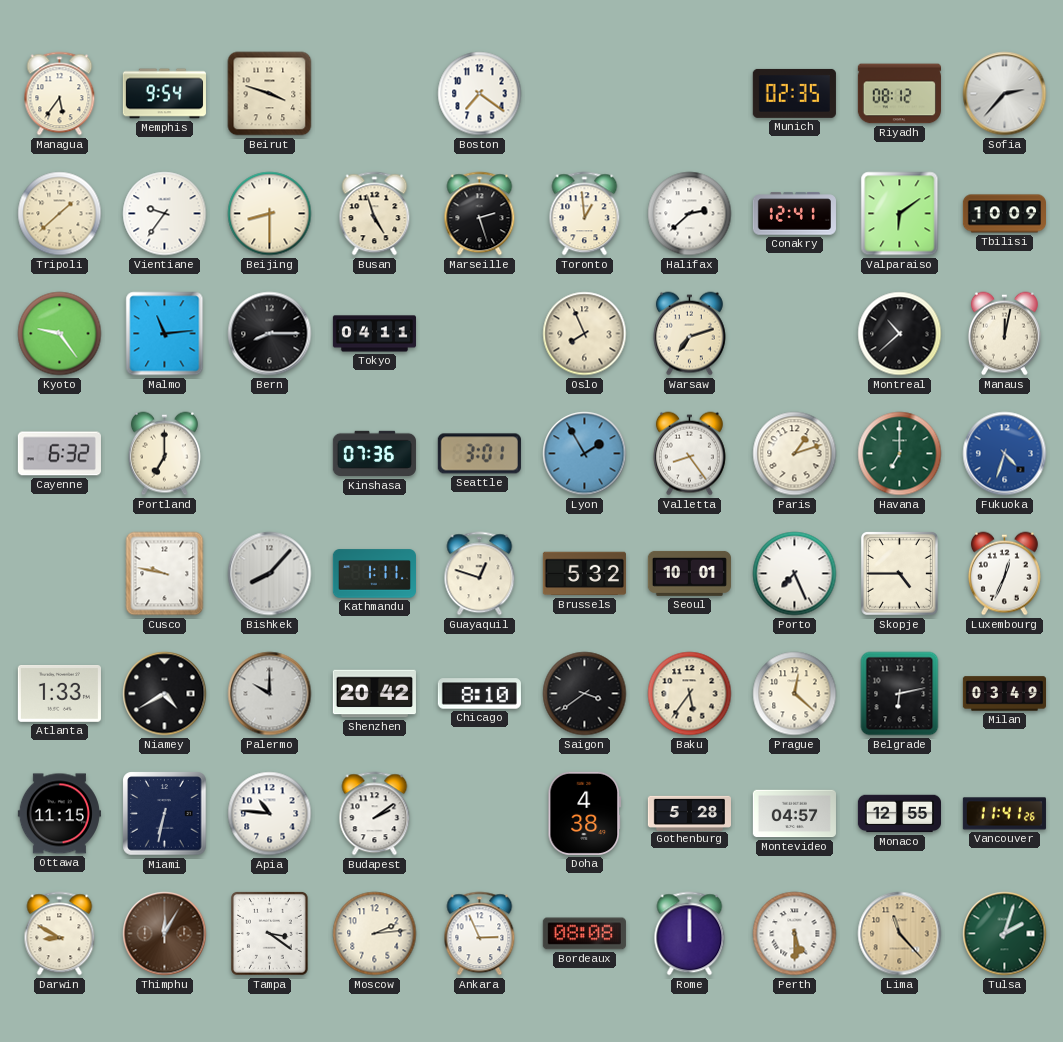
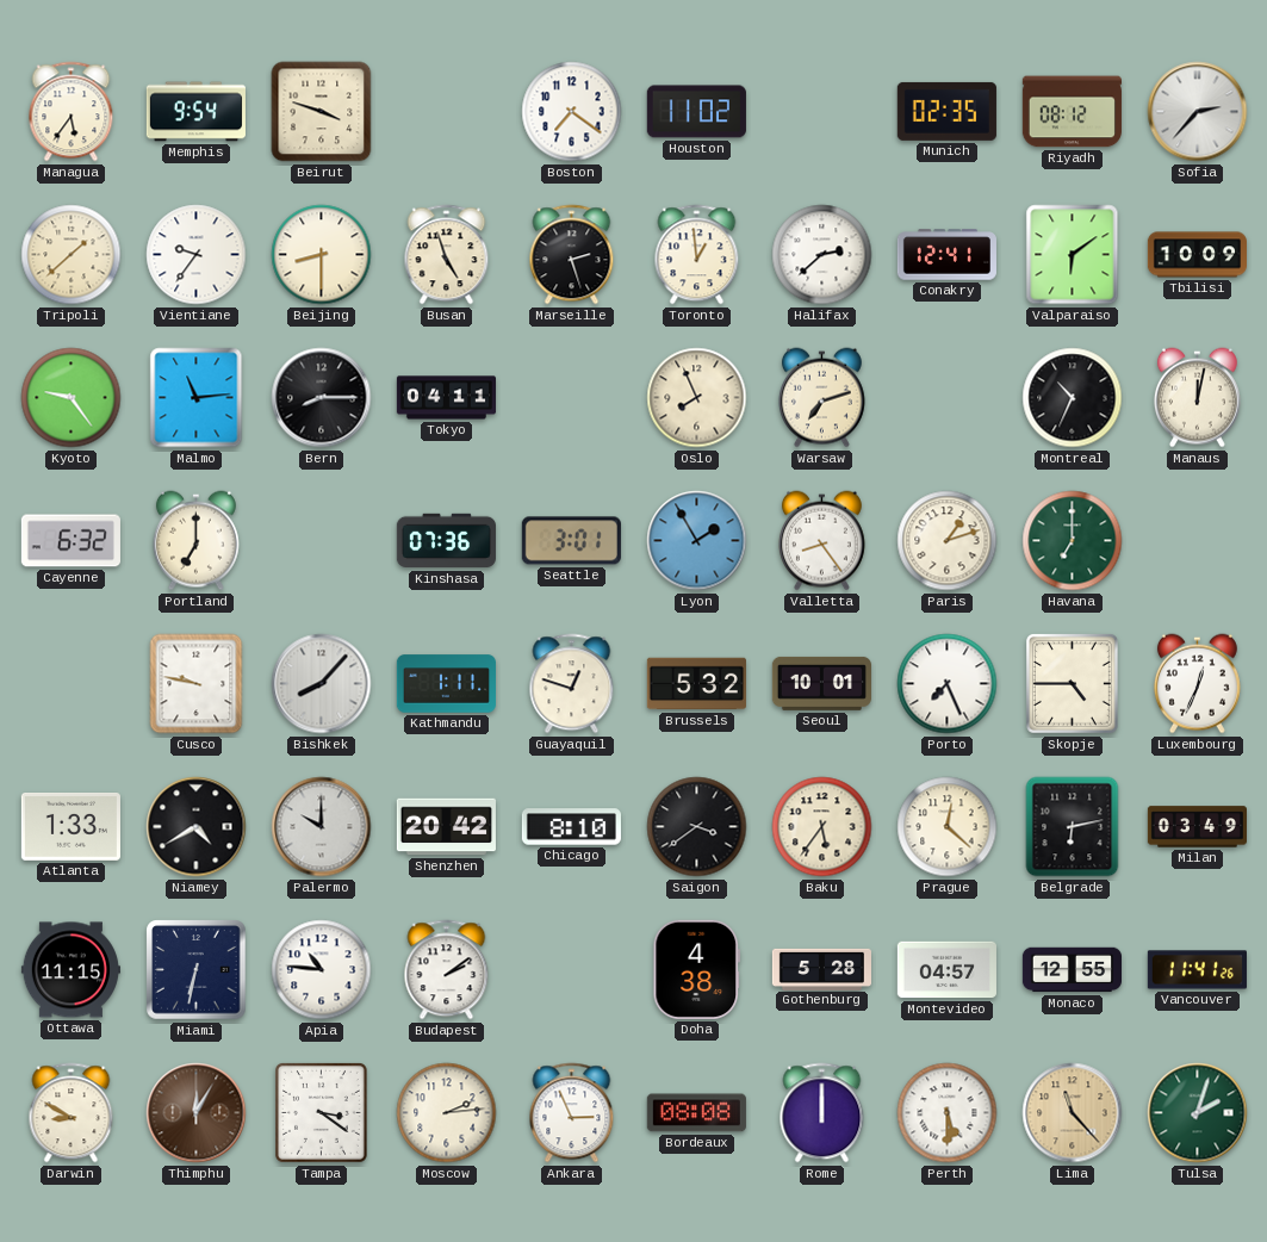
Houston: none -> 11:02 (696, 112)
Montreal: 10:38 -> 10:34 (1073, 398)
Fukuoka: 4:33 -> none (1005, 454)
